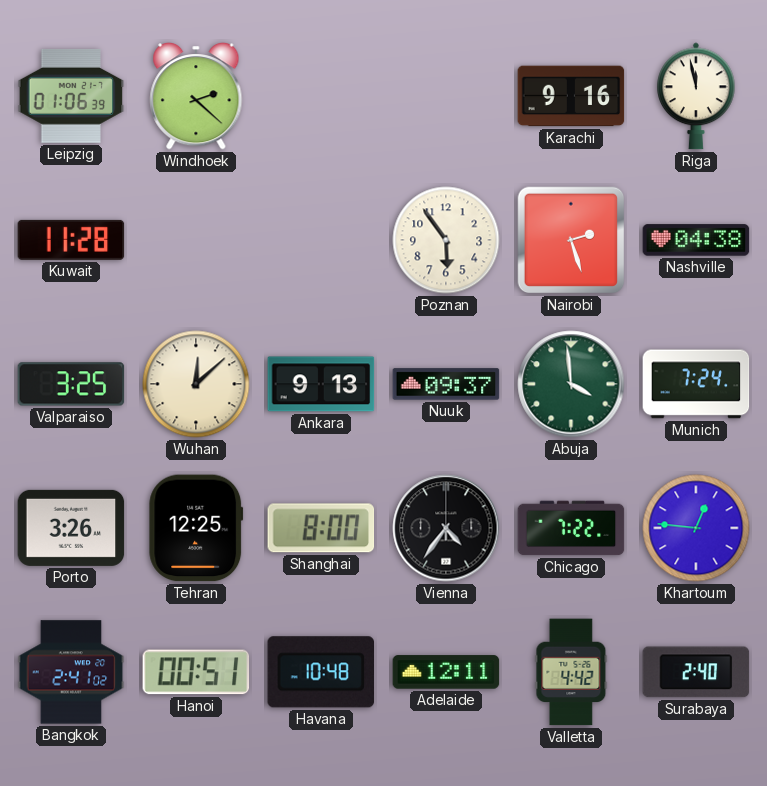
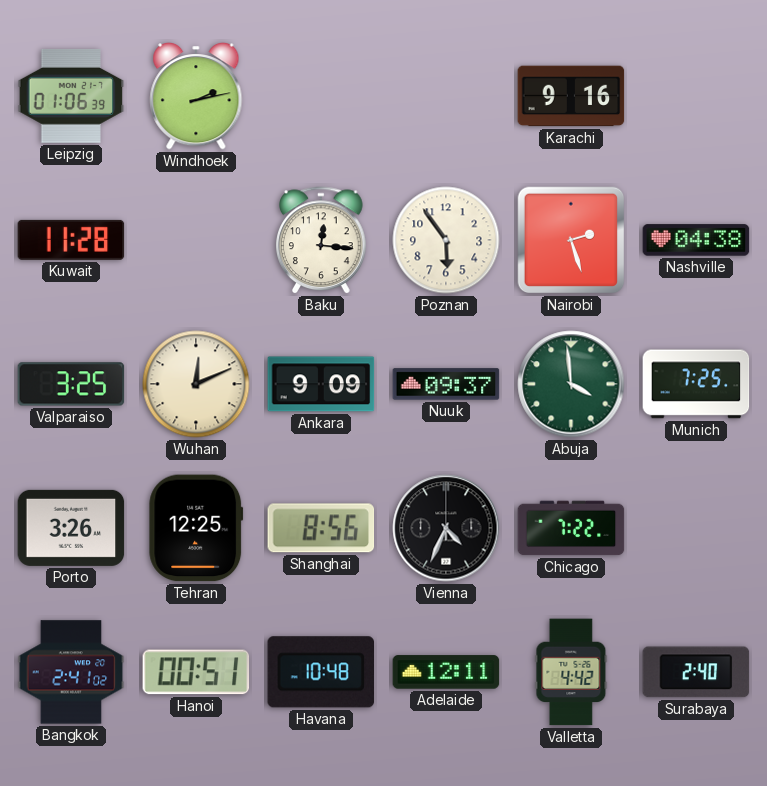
Windhoek: 2:22 -> 2:13 (196, 97)
Riga: 11:58 -> none (697, 96)
Baku: none -> 12:16 (322, 241)
Wuhan: 12:08 -> 12:11 (196, 384)
Ankara: 9:13 -> 9:09 (321, 384)
Munich: 7:24 -> 7:25 (696, 384)
Shanghai: 8:00 -> 8:56 (321, 528)
Vienna: 4:36 -> 4:34 (446, 528)
Khartoum: 12:46 -> none (696, 528)
